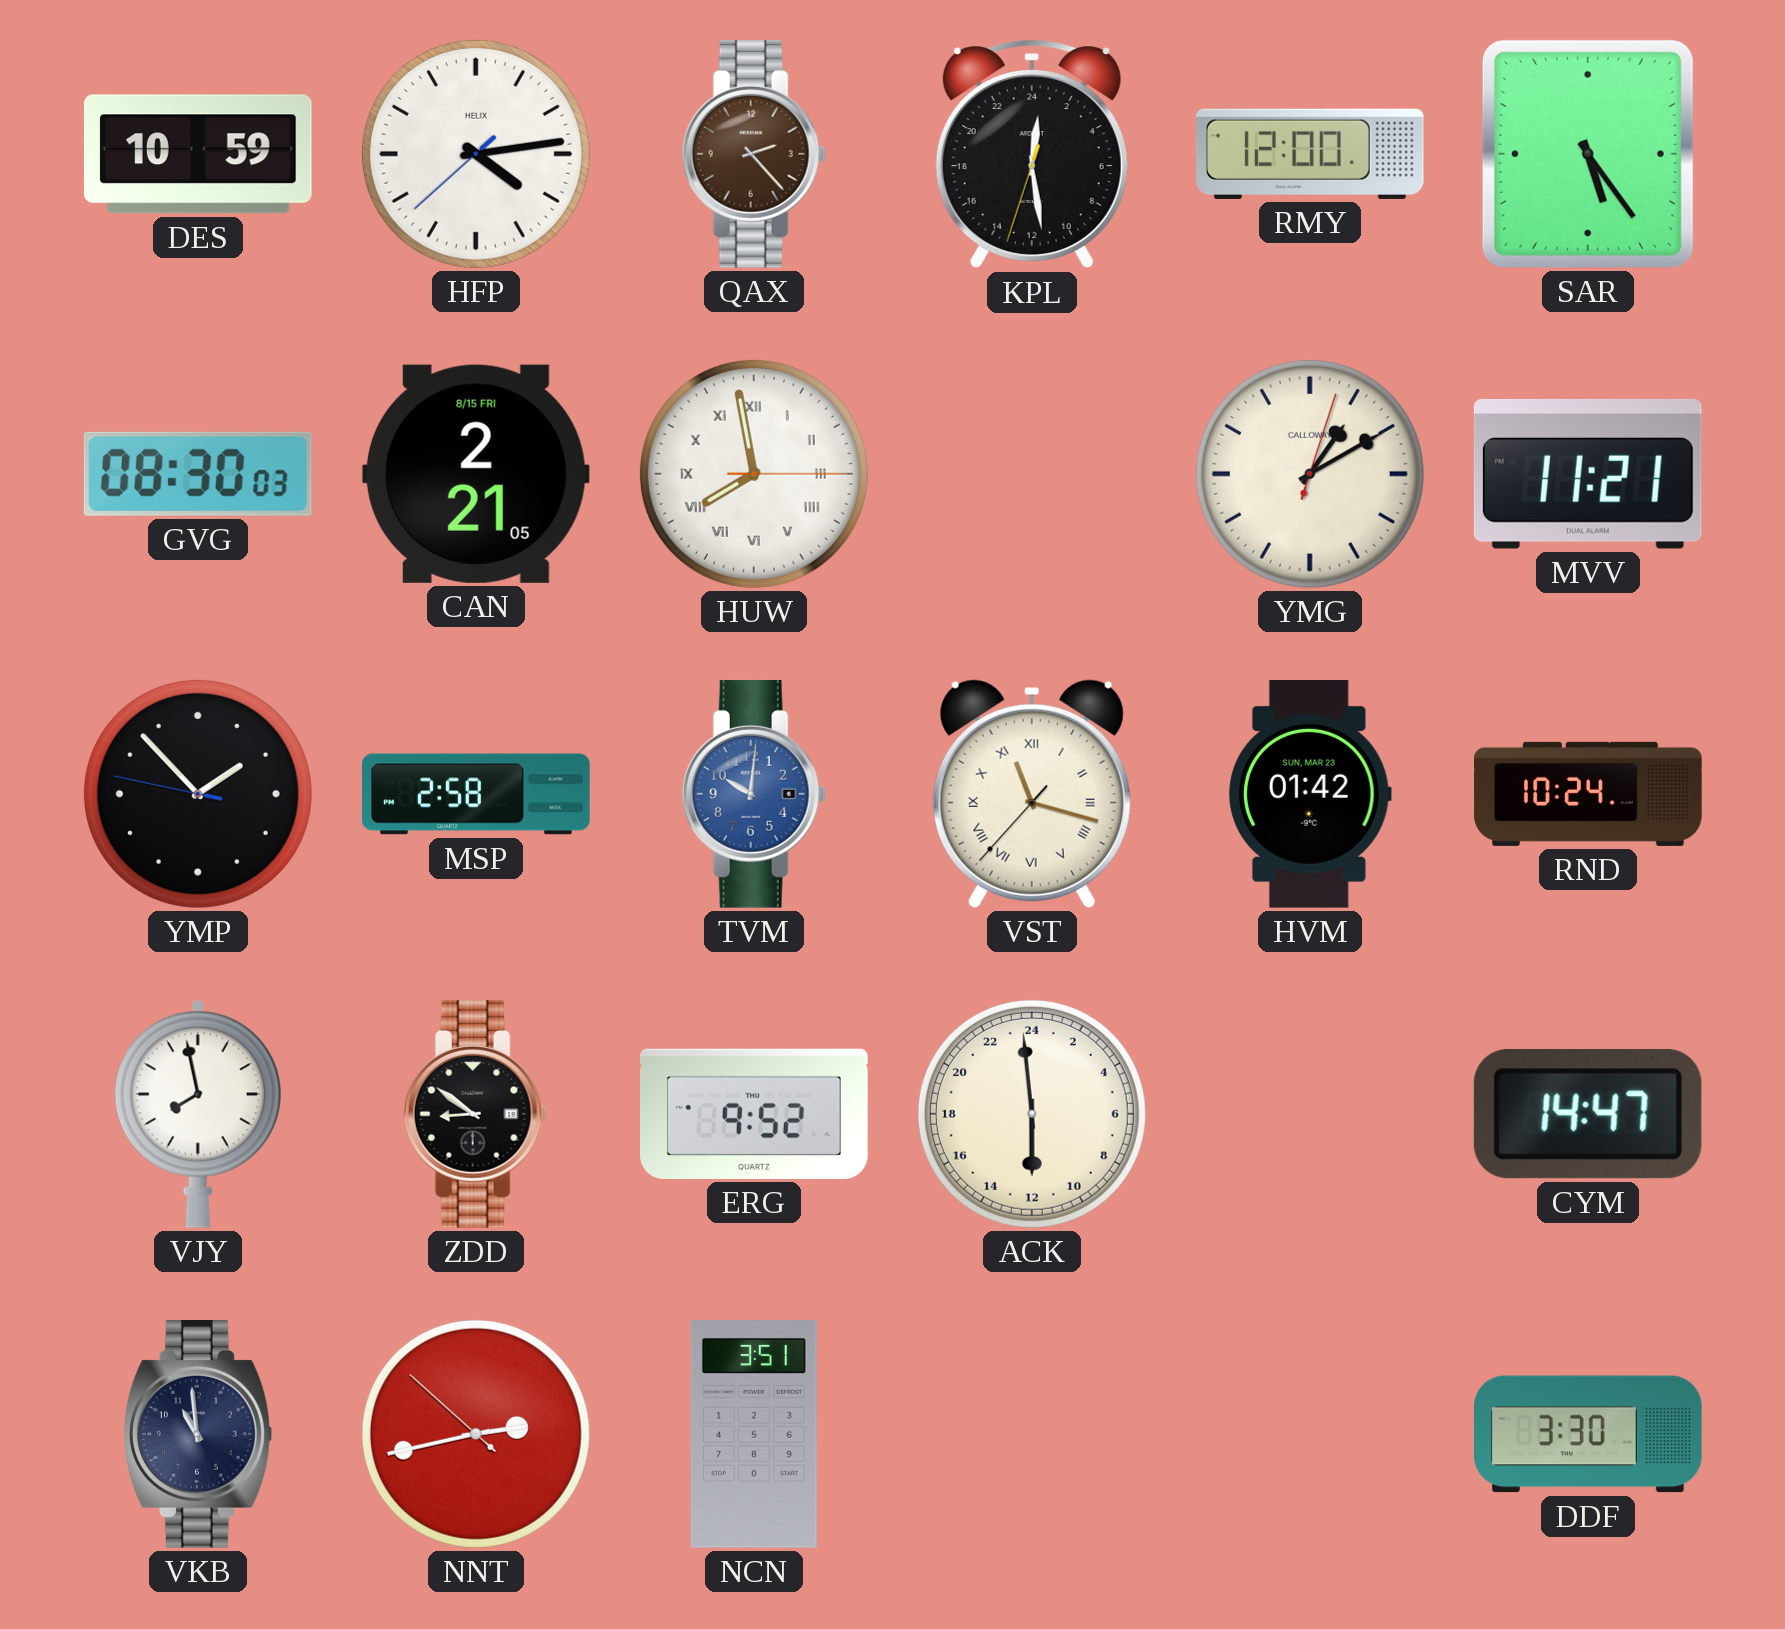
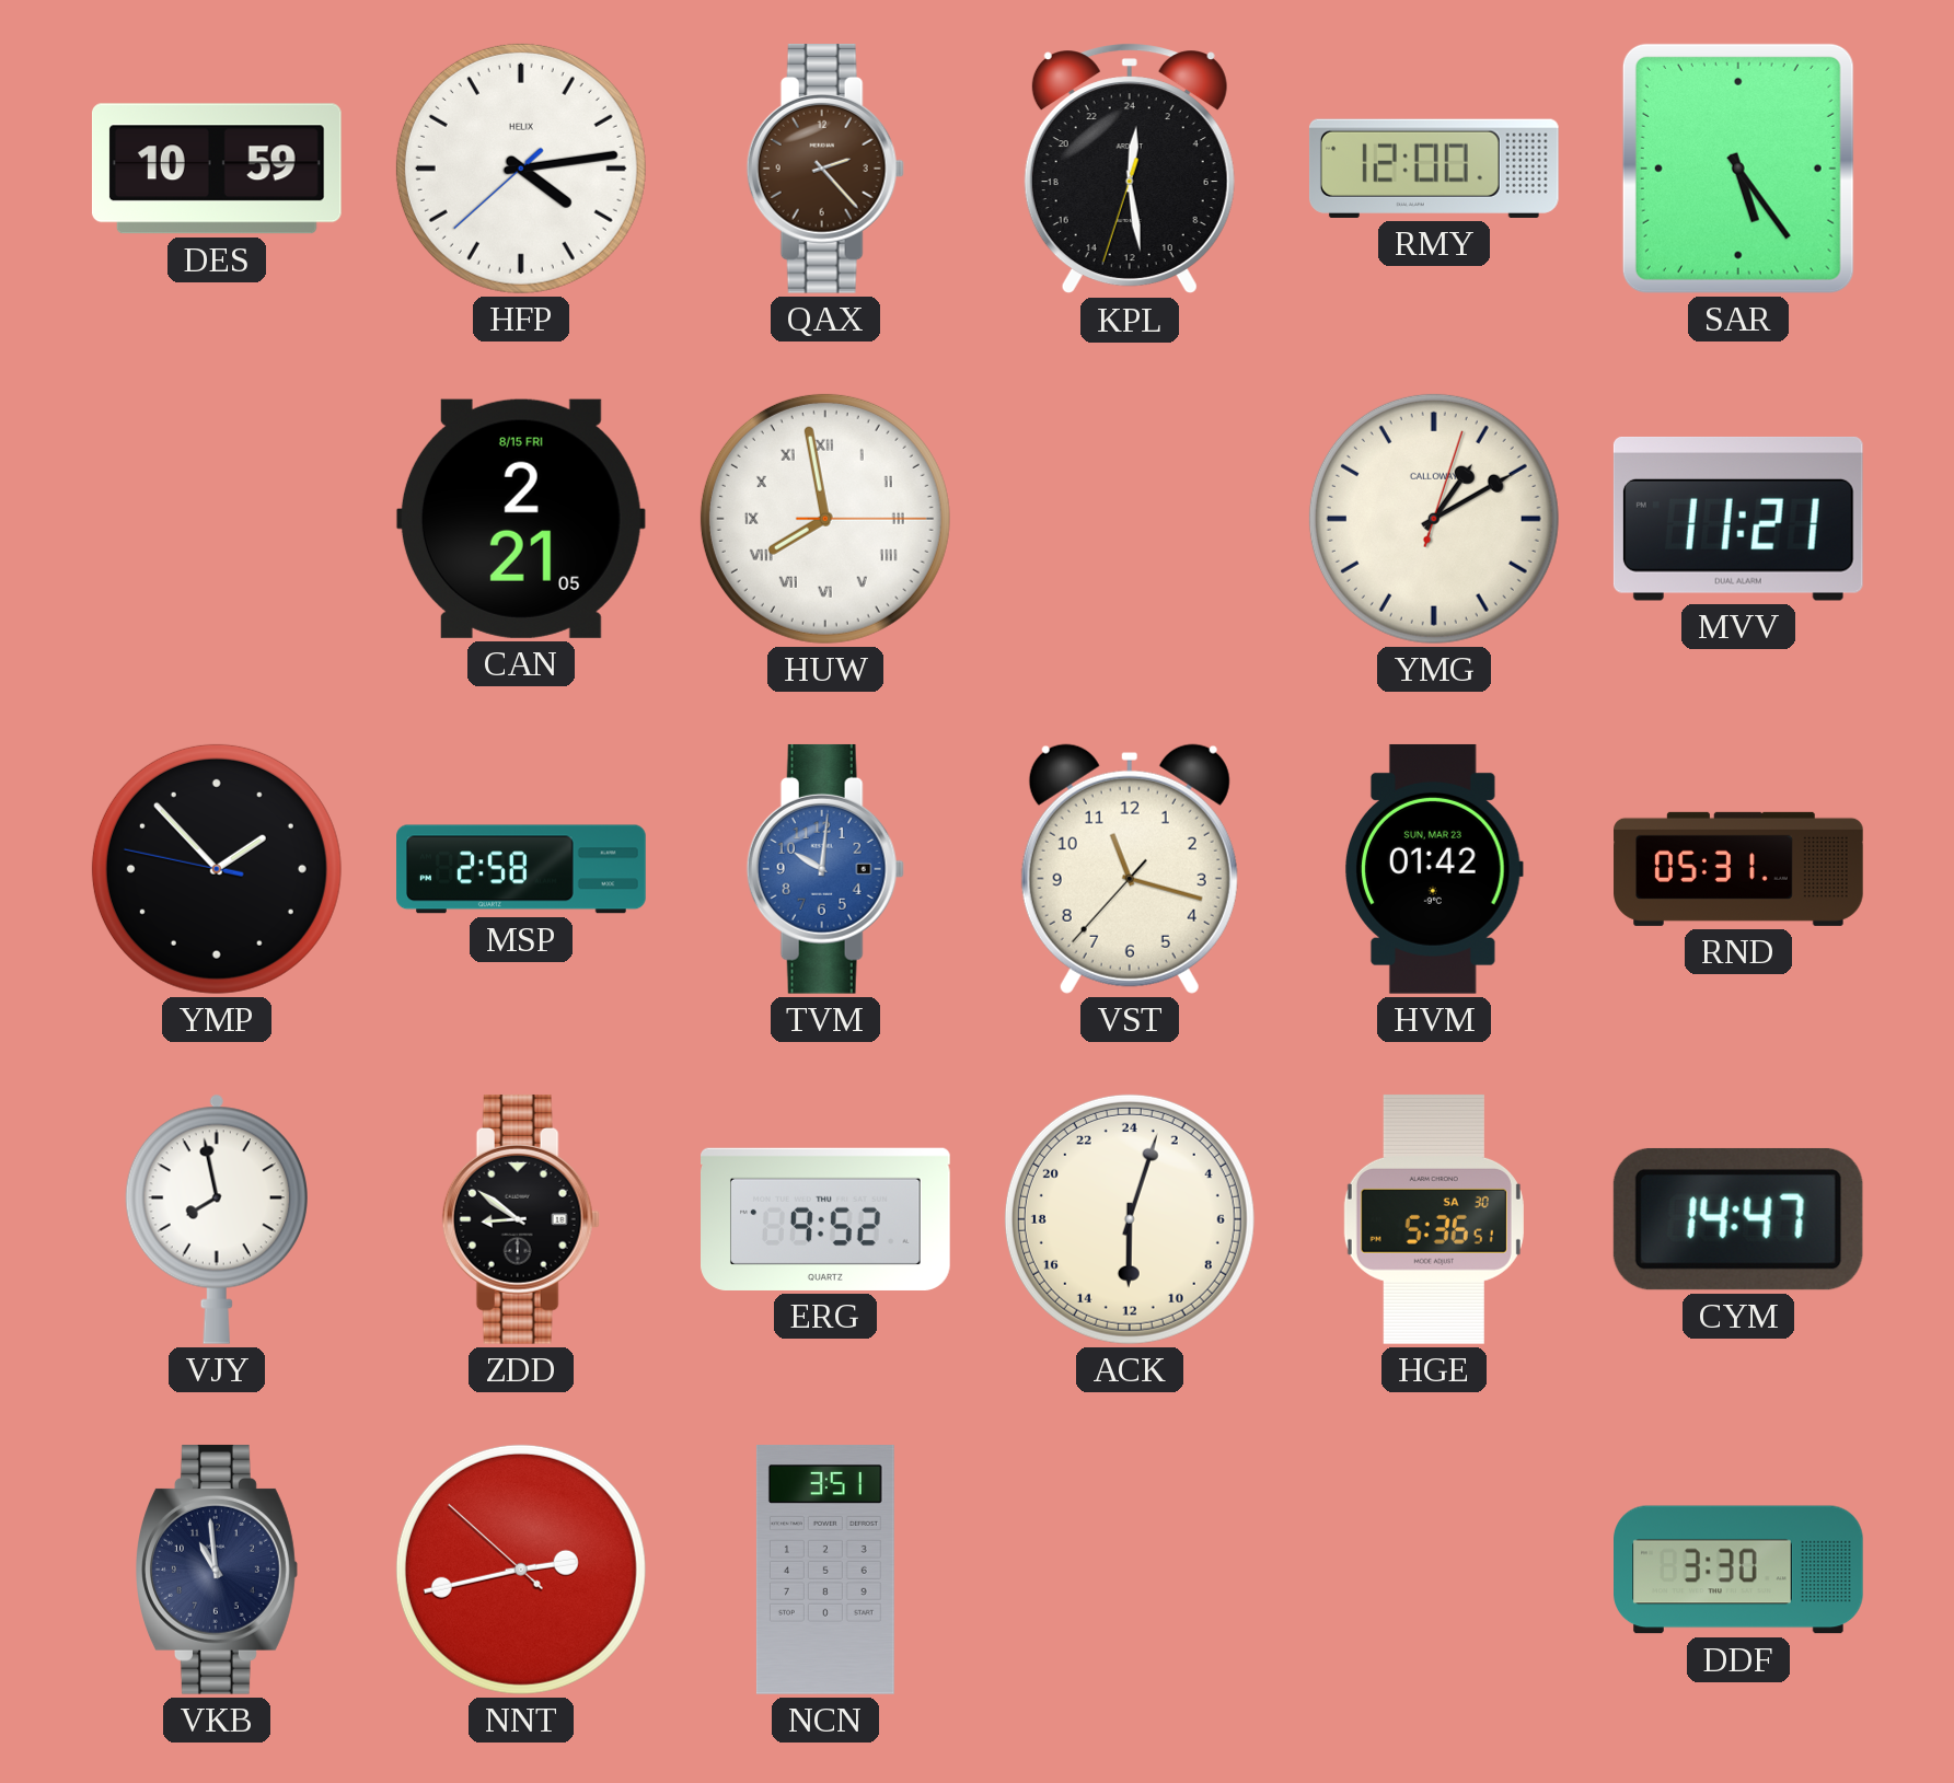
GVG: 08:30 -> none (198, 474)
VST numerals: Roman -> Arabic (1130, 869)
RND: 10:24 -> 05:31 (1738, 869)
ACK: 11:59 -> 12:03 (1130, 1219)
HGE: none -> 5:36 (1434, 1219)
